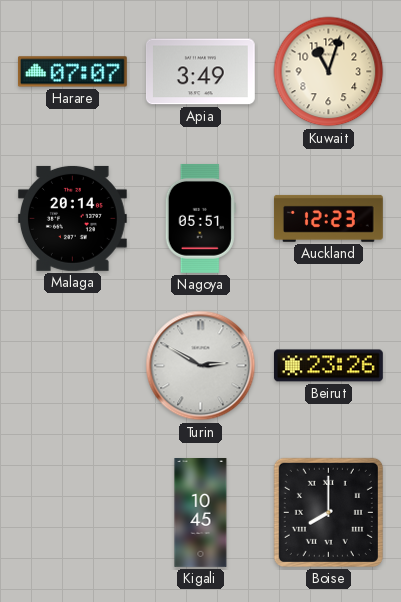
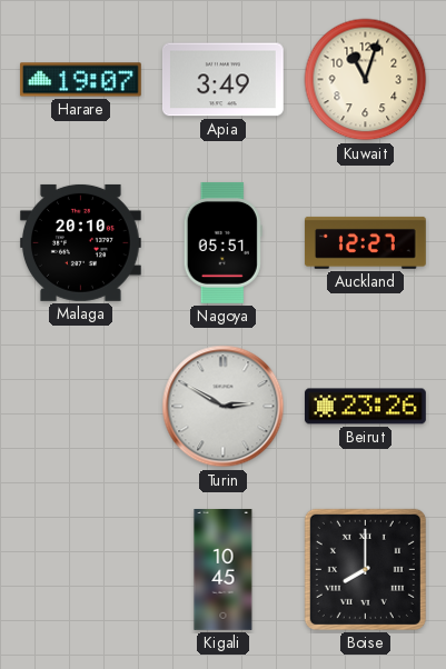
Harare: 07:07 -> 19:07 (80, 80)
Malaga: 20:14 -> 20:10 (80, 242)
Auckland: 12:23 -> 12:27 (365, 242)
